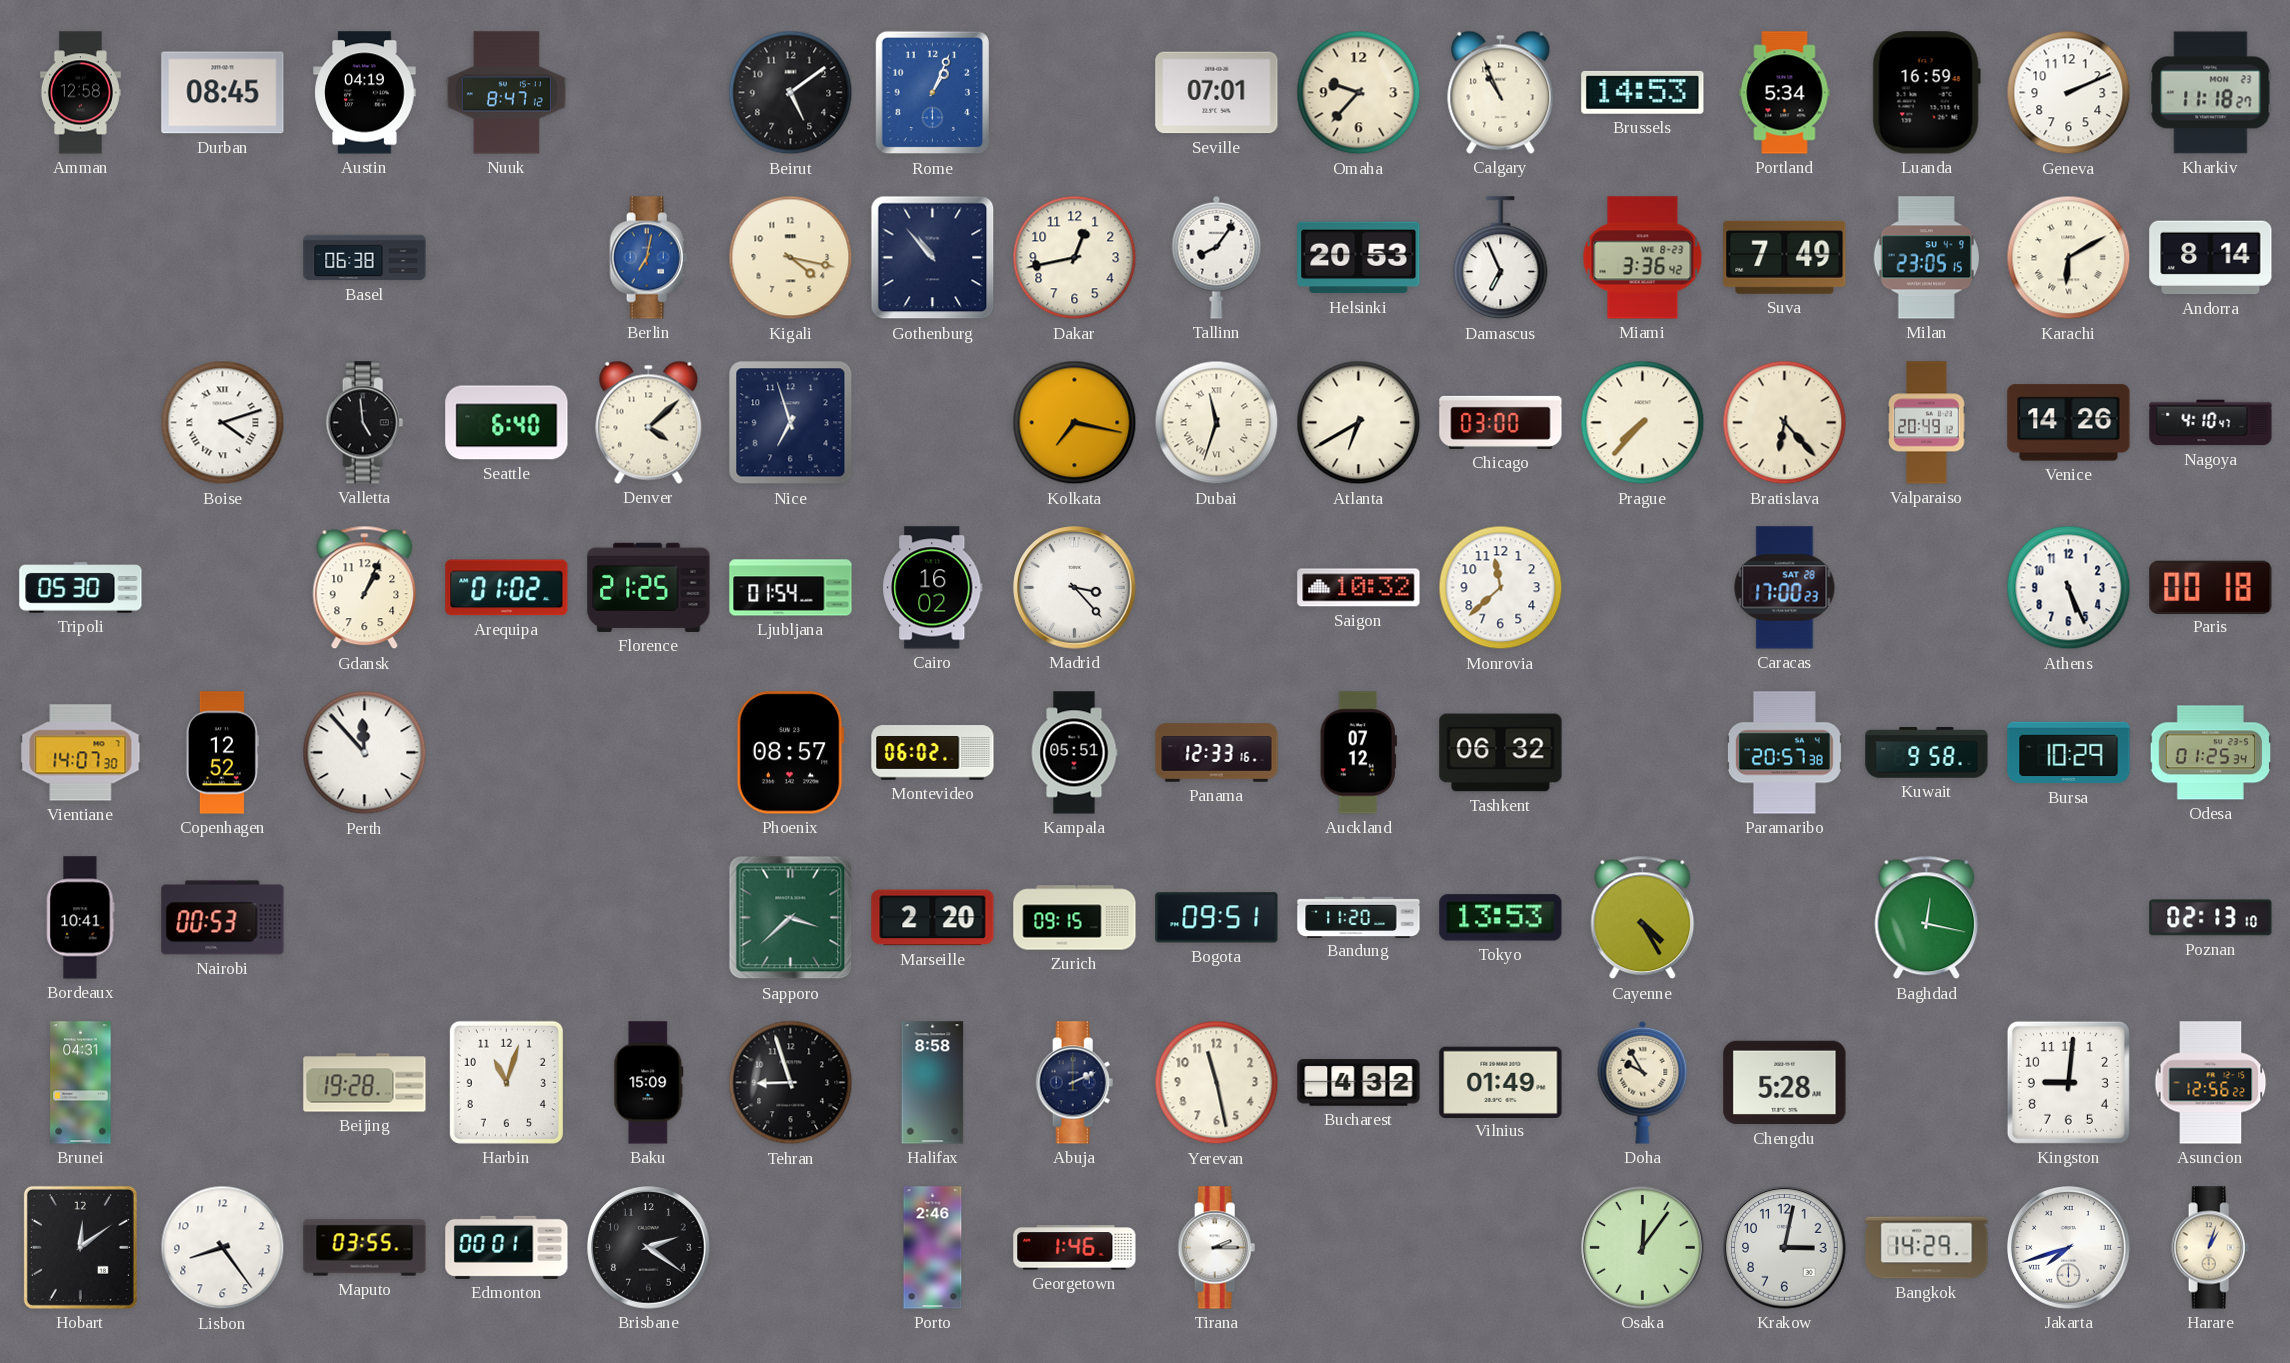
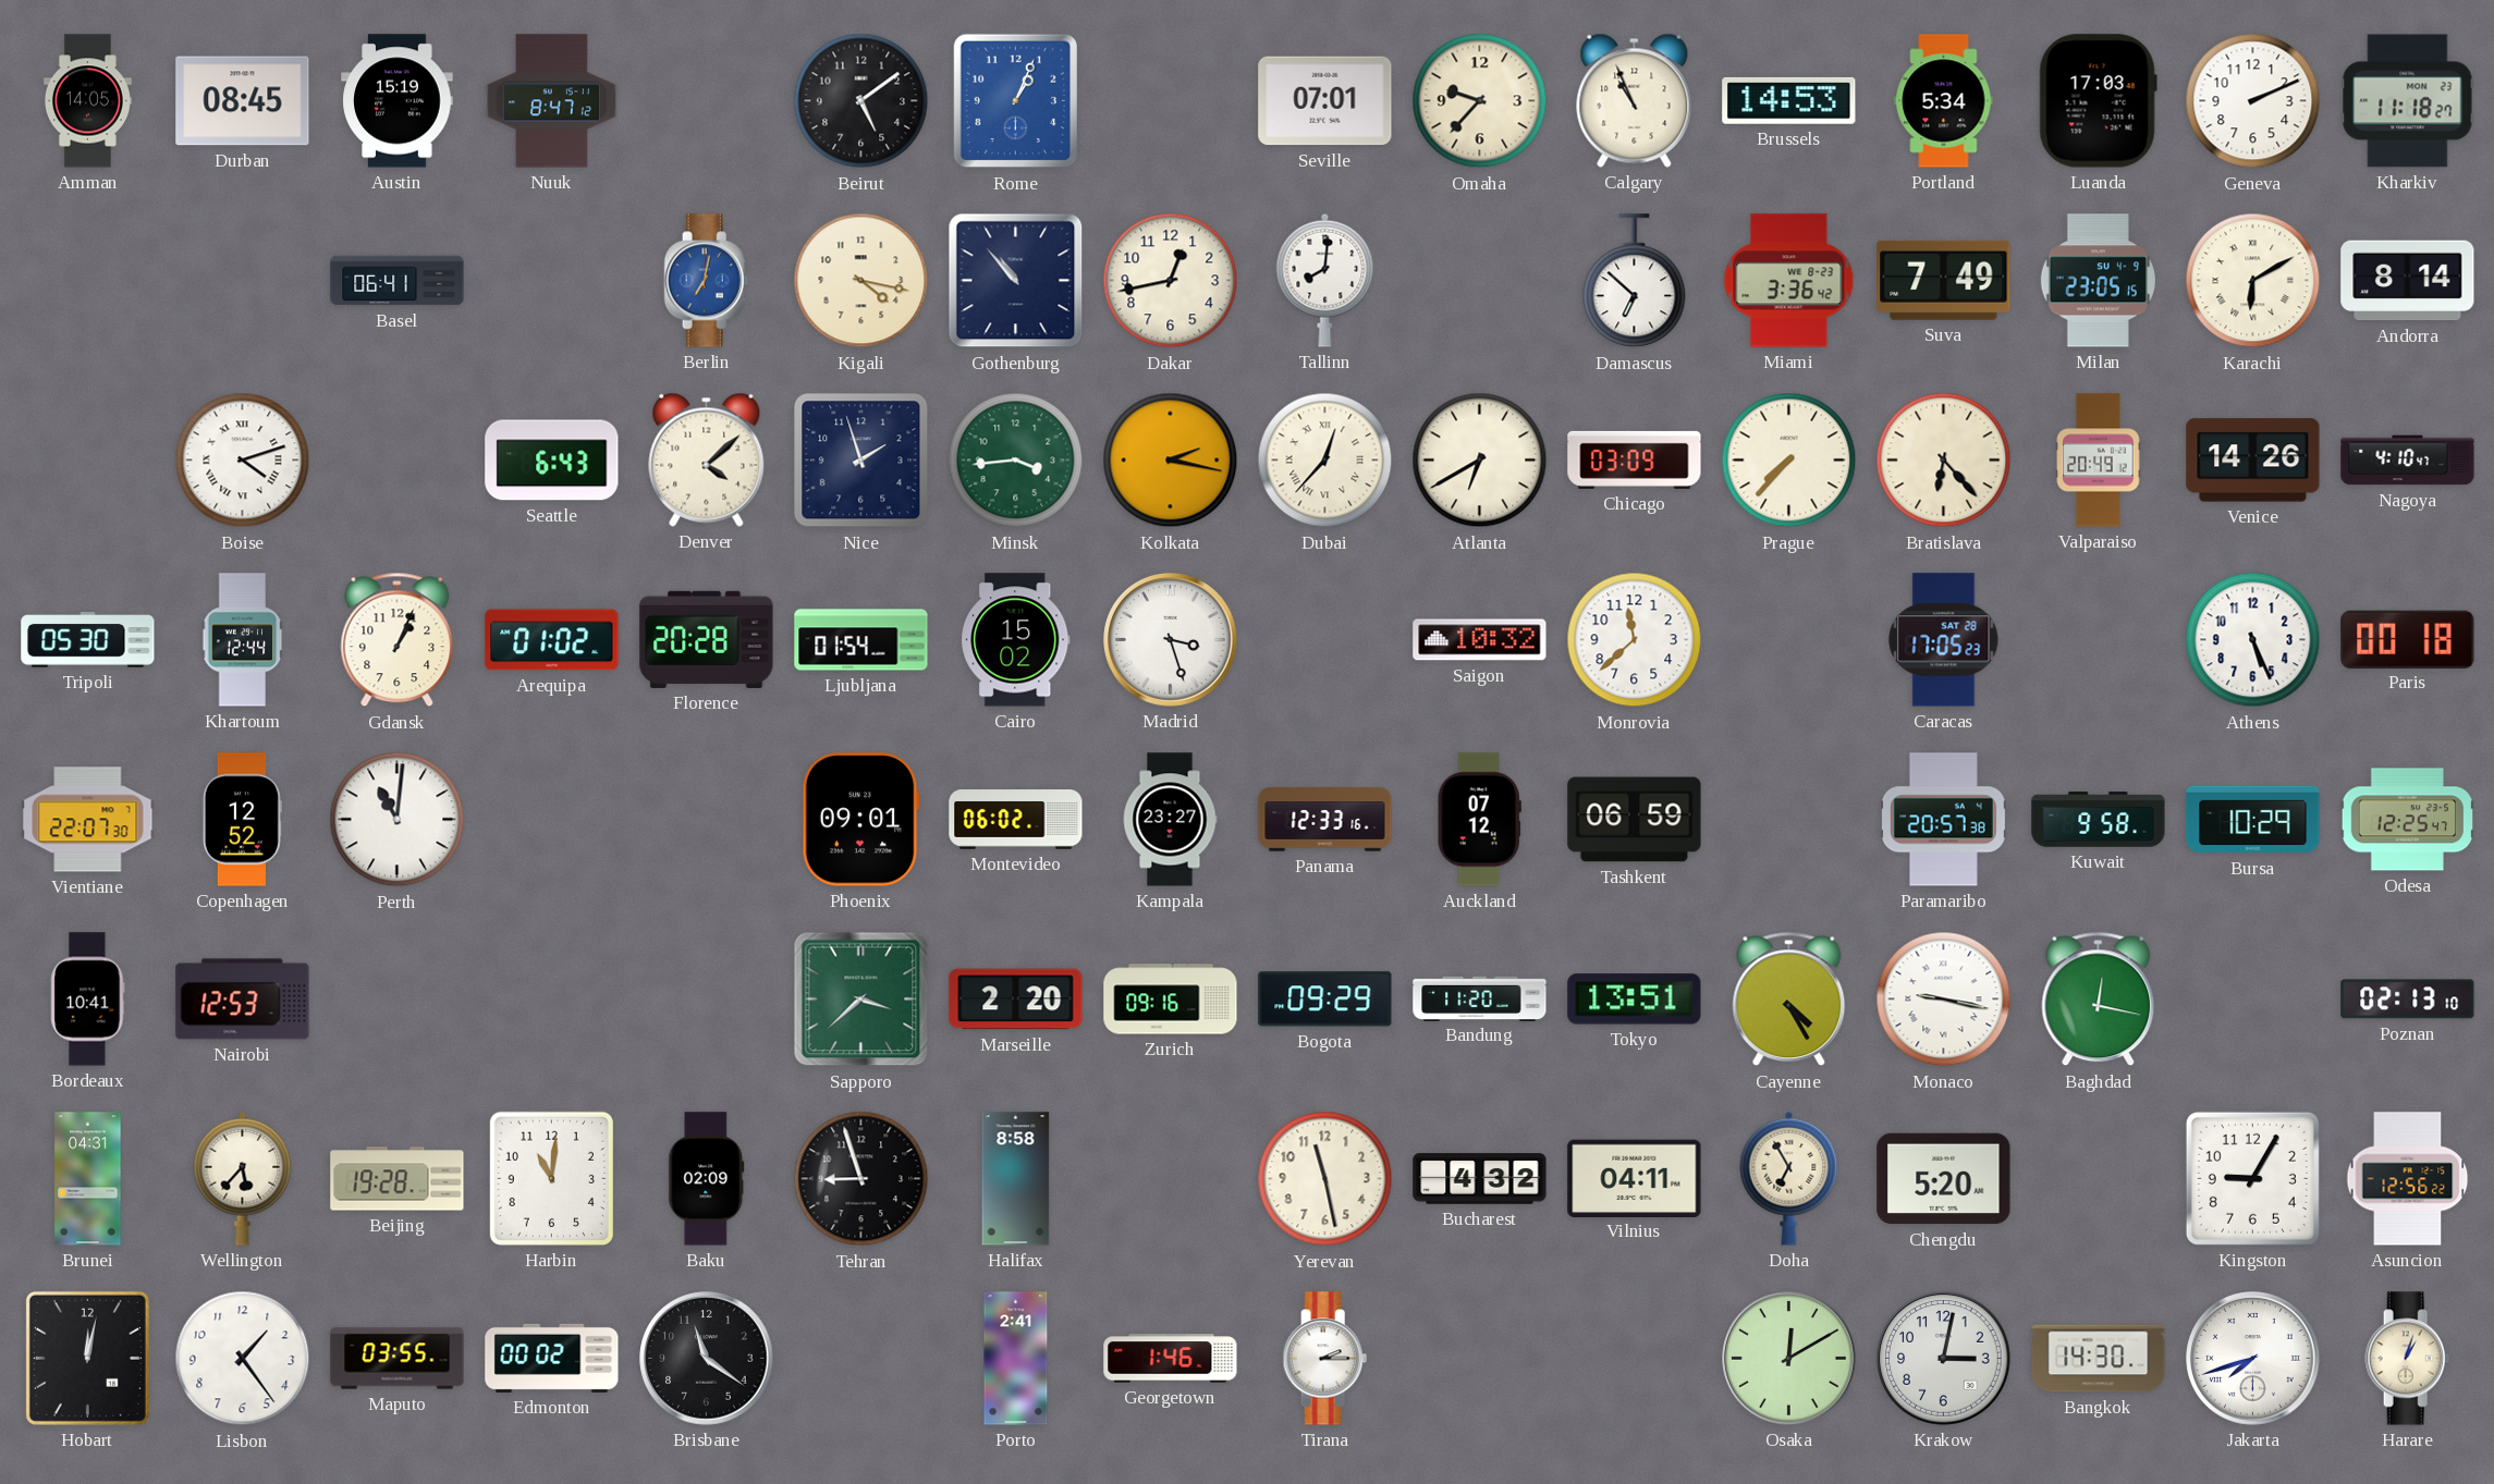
Amman: 12:58 -> 14:05 (87, 101)
Austin: 04:19 -> 15:19 (398, 101)
Luanda: 16:59 -> 17:03 (2098, 101)
Basel: 06:38 -> 06:41 (398, 281)
Tallinn: 8:06 -> 8:01 (1325, 280)
Helsinki: 20:53 -> none (1359, 258)
Damascus: 6:56 -> 6:52 (1635, 281)
Valletta: 4:59 -> none (365, 423)
Seattle: 6:40 -> 6:43 (552, 461)
Nice: 6:57 -> 1:57 (861, 461)
Minsk: none -> 3:44 (1016, 461)
Kolkata: 7:17 -> 2:17 (1171, 461)
Dubai: 11:33 -> 12:37 (1325, 461)
Chicago: 03:00 -> 03:09 (1635, 459)
Khartoum: none -> 12:44 (243, 640)
Florence: 21:25 -> 20:28 (707, 639)
Cairo: 16:02 -> 15:02 (1016, 640)
Madrid: 3:23 -> 3:27 (1171, 640)
Caracas: 17:00 -> 17:05 (1944, 640)
Vientiane: 14:07 -> 22:07 (88, 820)
Perth: 11:53 -> 11:01 (398, 820)
Phoenix: 08:57 -> 09:01 (860, 820)
Kampala: 05:51 -> 23:27 (1170, 820)
Tashkent: 06:32 -> 06:59 (1635, 820)
Odesa: 01:25 -> 12:25 (2407, 820)
Nairobi: 00:53 -> 12:53 (243, 999)
Zurich: 09:15 -> 09:16 (1171, 999)
Bogota: 09:51 -> 09:29 (1325, 999)
Tokyo: 13:53 -> 13:51 (1635, 999)
Monaco: none -> 9:17 (1944, 999)
Wellington: none -> 5:37 (243, 1178)
Harbin: 11:03 -> 11:01 (551, 1178)
Baku: 15:09 -> 02:09 (707, 1179)
Abuja: 2:11 -> none (1075, 1083)
Vilnius: 01:49 -> 04:11 (1635, 1178)
Doha: 9:55 -> 6:55 (1789, 1178)
Chengdu: 5:28 -> 5:20 (1944, 1179)
Kingston: 9:01 -> 9:05 (2252, 1178)
Hobart: 12:09 -> 12:02 (87, 1358)
Lisbon: 8:24 -> 1:24 (243, 1359)
Edmonton: 00:01 -> 00:02 (552, 1358)
Brisbane: 2:21 -> 11:21 (707, 1359)
Porto: 2:46 -> 2:41 (1016, 1359)
Osaka: 12:06 -> 12:10 (1789, 1359)
Bangkok: 14:29 -> 14:30 (2099, 1359)
